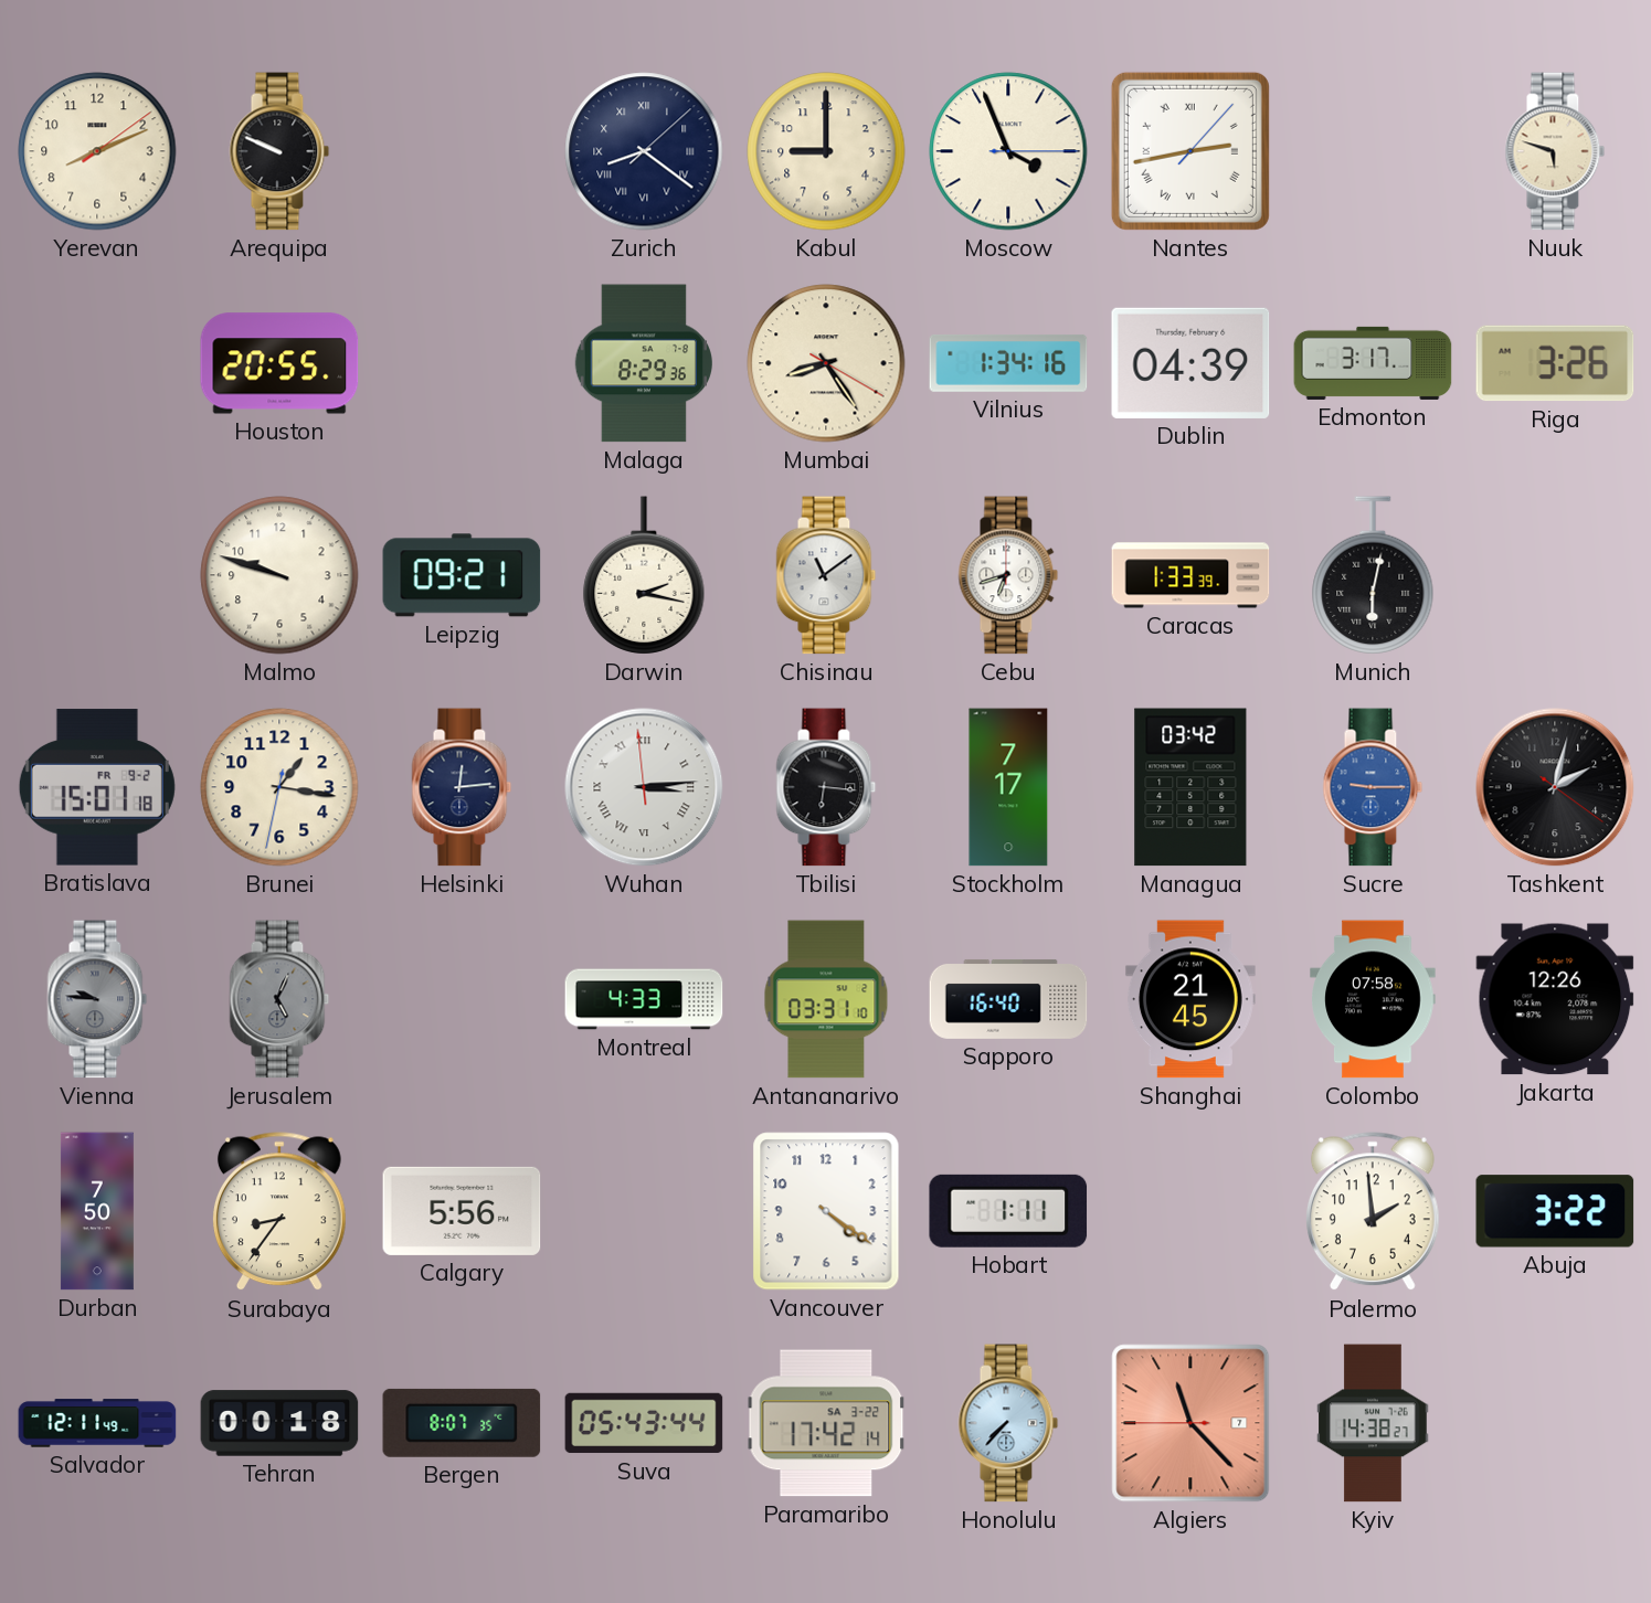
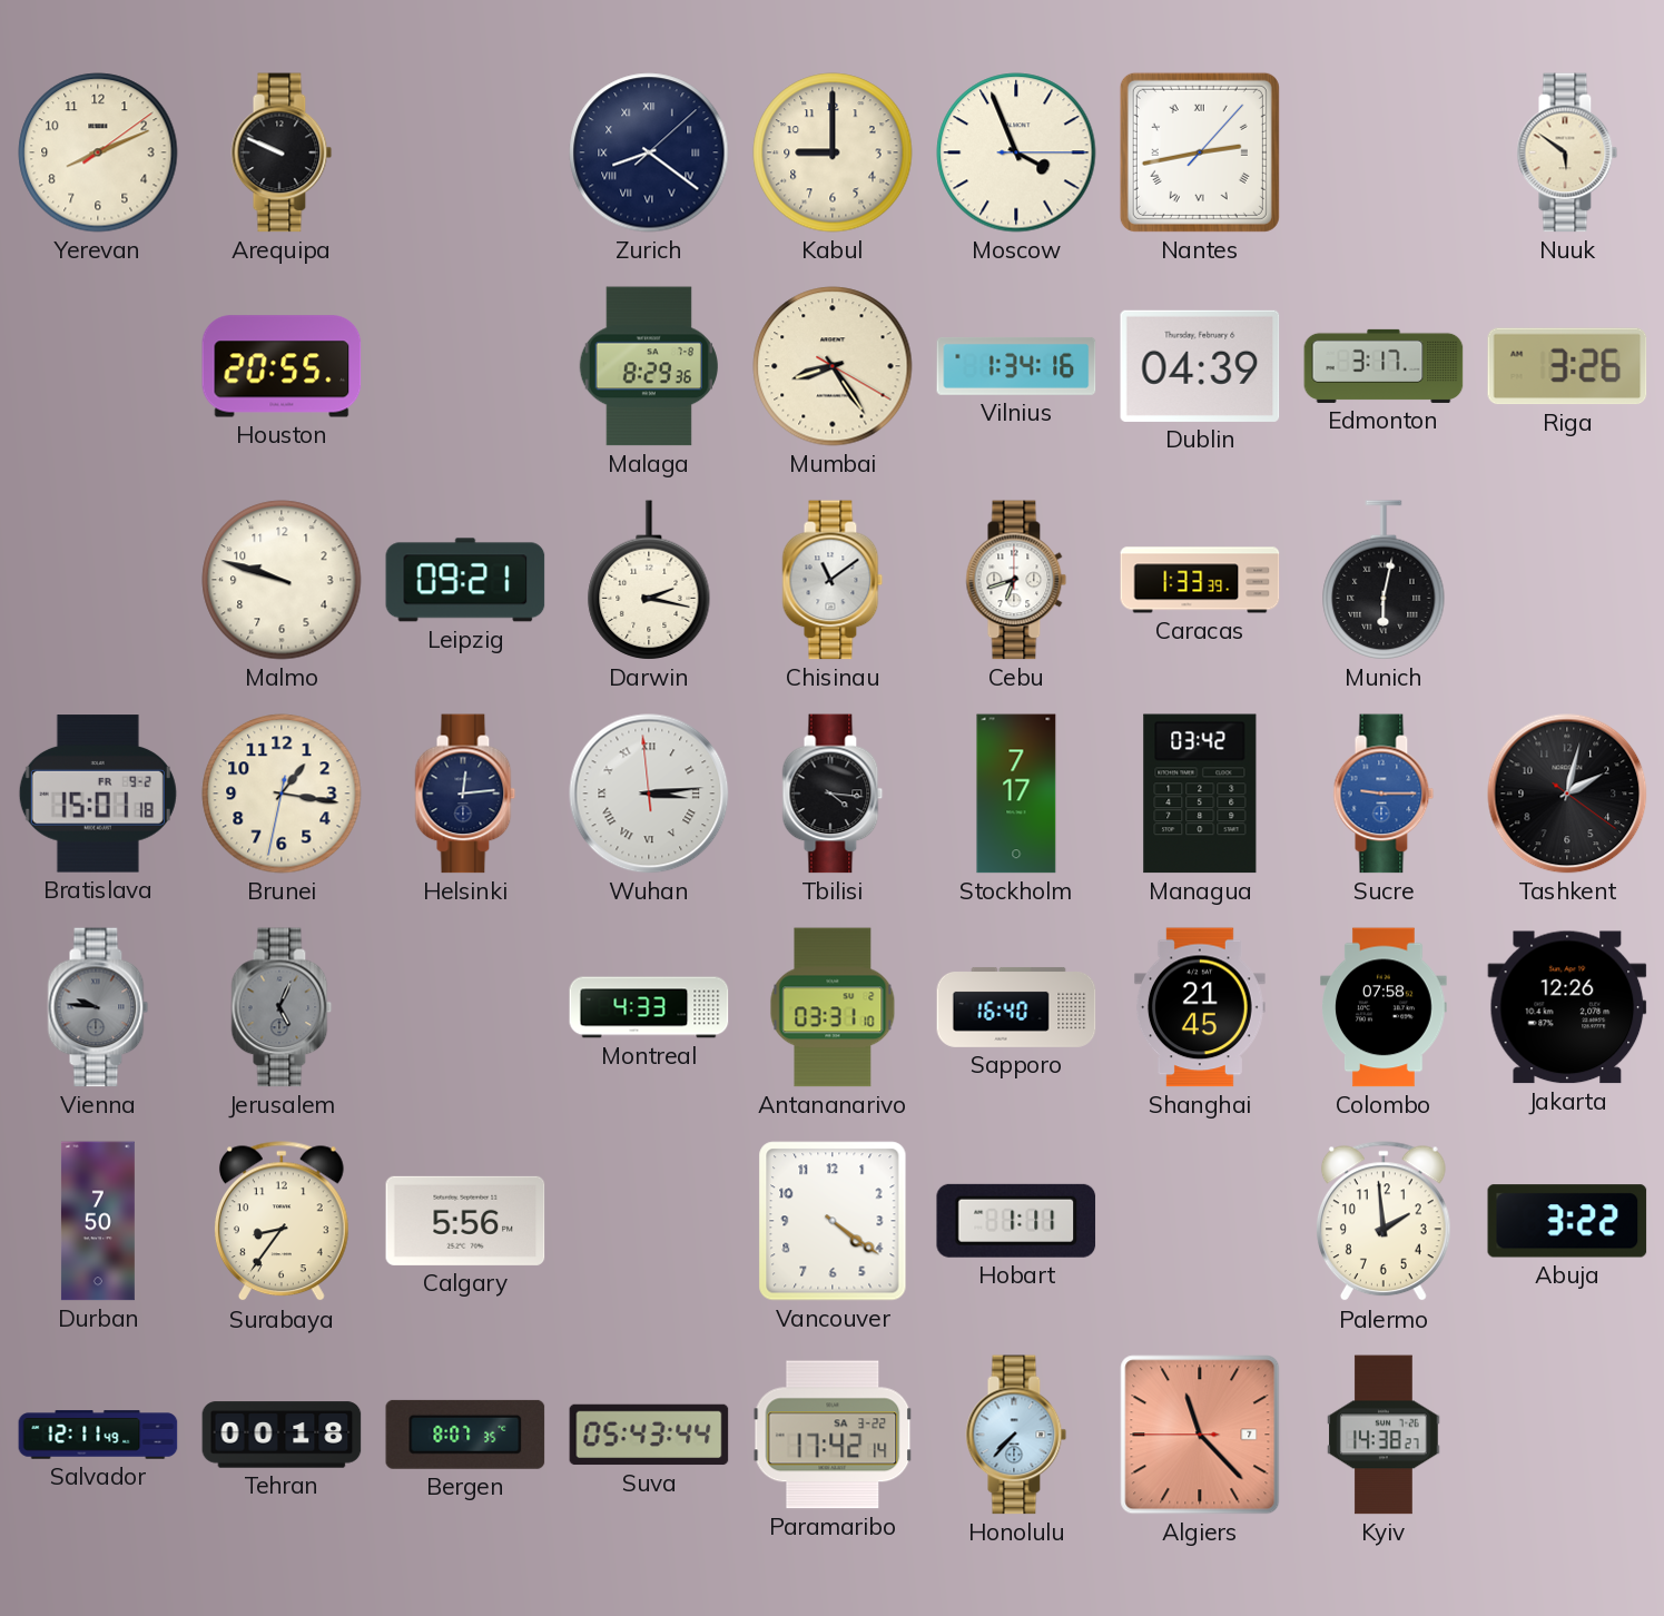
Nuuk: 5:48 -> 5:51 (1567, 152)
Tbilisi: 6:16 -> 4:16 (833, 794)
